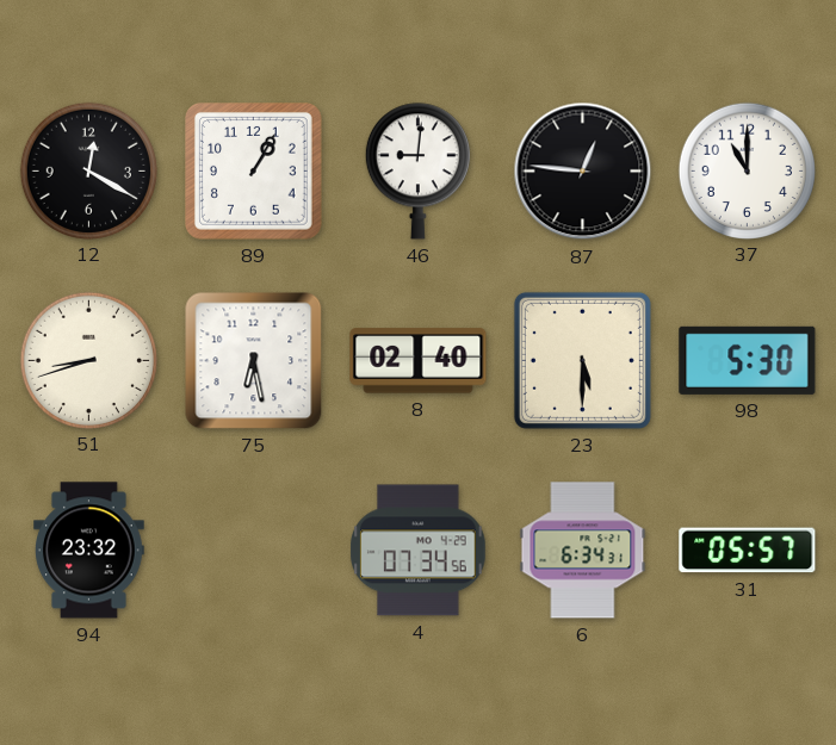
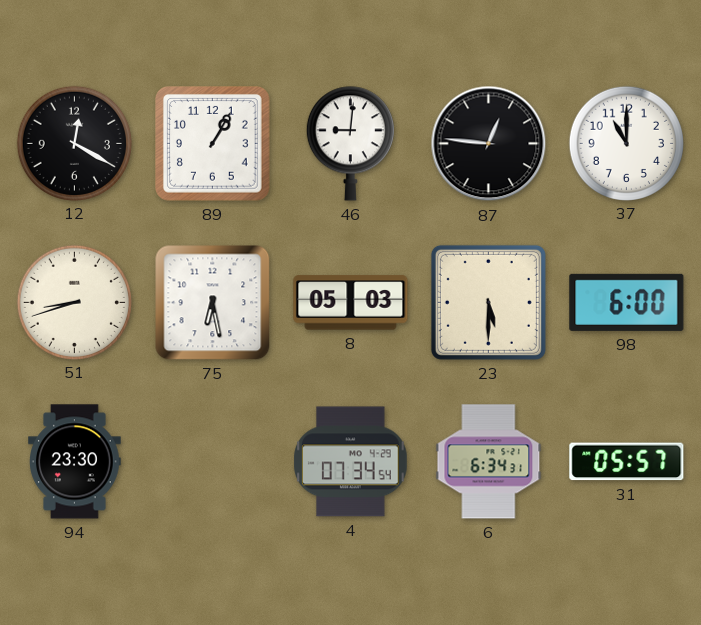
8: 02:40 -> 05:03 (351, 303)
98: 5:30 -> 6:00 (627, 302)
94: 23:32 -> 23:30 (75, 462)
4: 07:34:56 -> 07:34:54 (351, 462)
